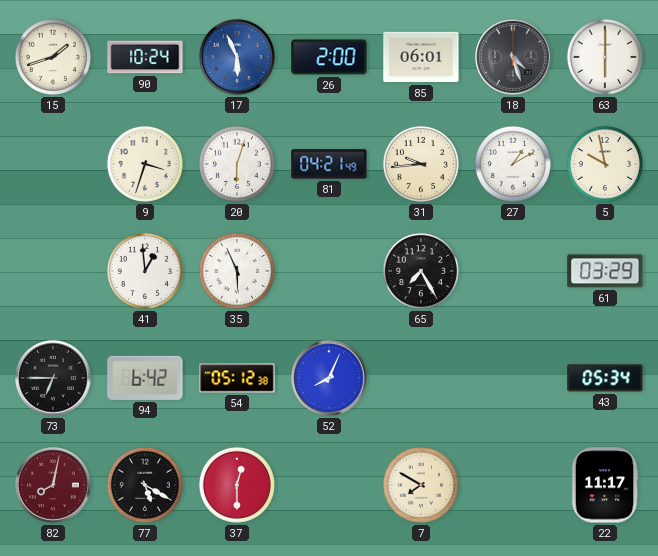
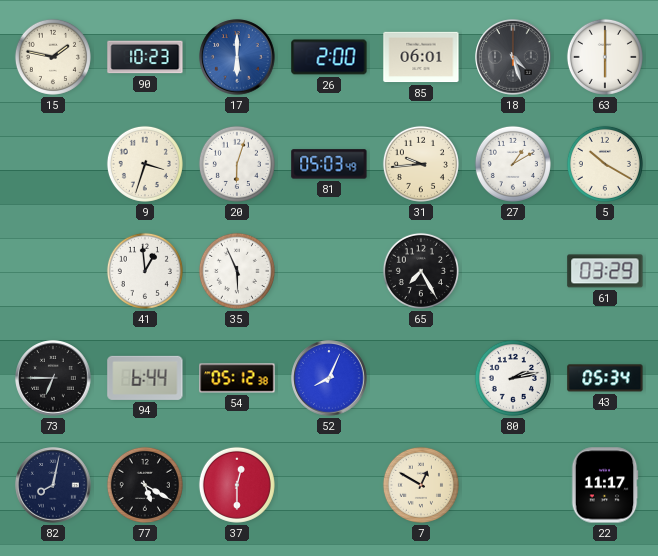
15: 1:42 -> 1:47 (53, 57)
90: 10:24 -> 10:23 (145, 57)
17: 5:56 -> 6:00 (237, 57)
81: 04:21 -> 05:03 (329, 164)
5: 9:58 -> 10:20 (605, 164)
94: 6:42 -> 6:44 (145, 378)
80: none -> 2:13 (513, 378)
82 dial: burgundy -> navy (53, 485)
7: 7:50 -> 12:50 (421, 485)
